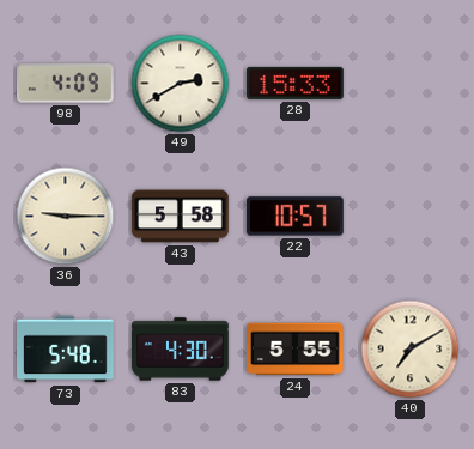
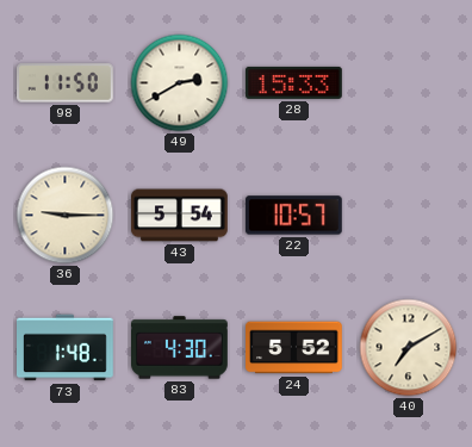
98: 4:09 -> 11:50 (66, 83)
43: 5:58 -> 5:54 (180, 216)
73: 5:48 -> 1:48 (66, 348)
24: 5:55 -> 5:52 (294, 348)
